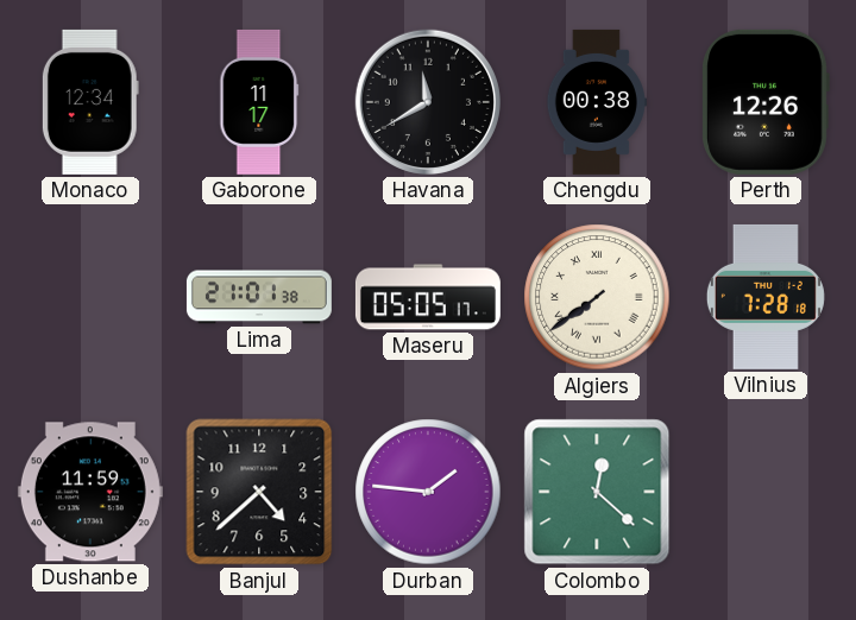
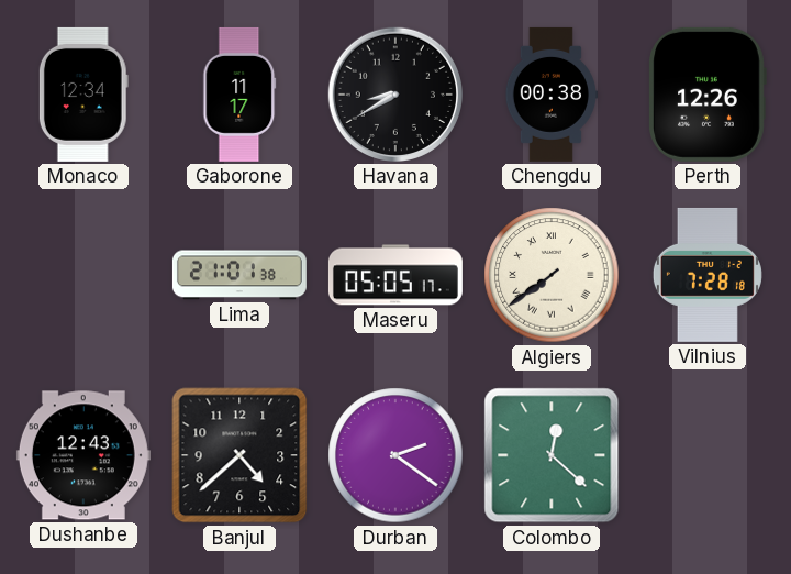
Havana: 11:40 -> 8:40 (396, 95)
Dushanbe: 11:59 -> 12:43 (83, 455)
Durban: 1:46 -> 2:21 (396, 455)
